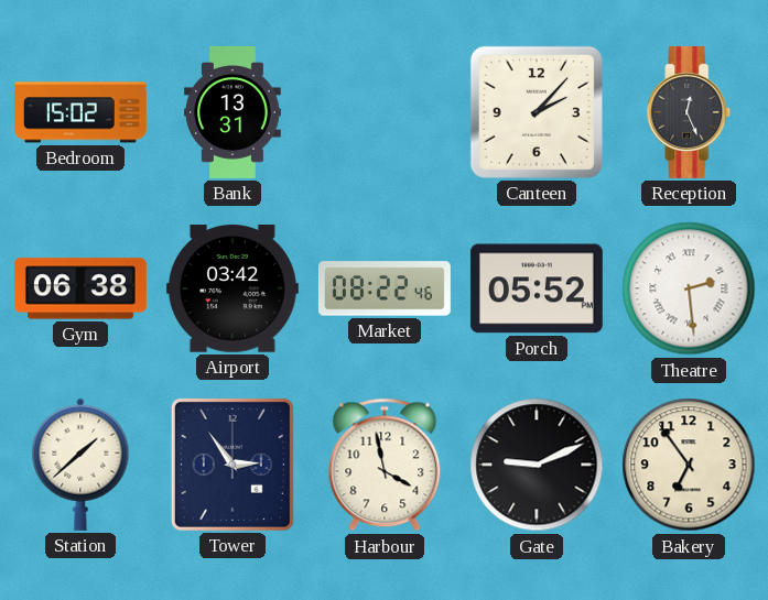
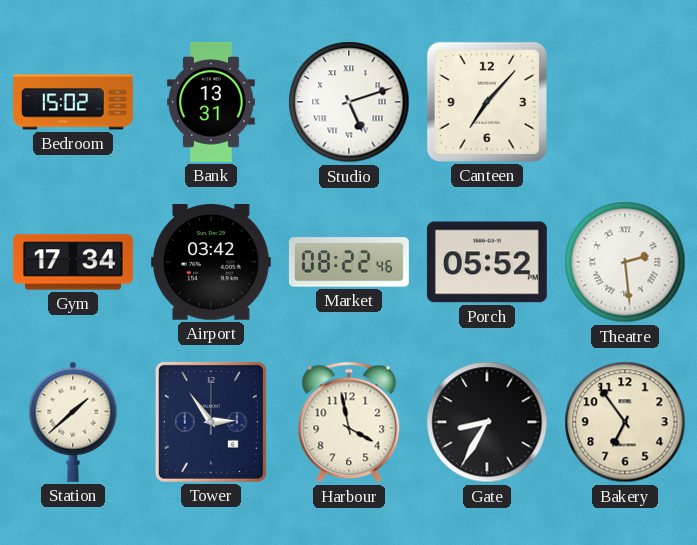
Studio: none -> 5:12 (349, 102)
Canteen: 2:07 -> 7:07 (487, 102)
Reception: 12:26 -> none (689, 112)
Gym: 06:38 -> 17:34 (73, 262)
Gate: 9:11 -> 8:35 (487, 422)
